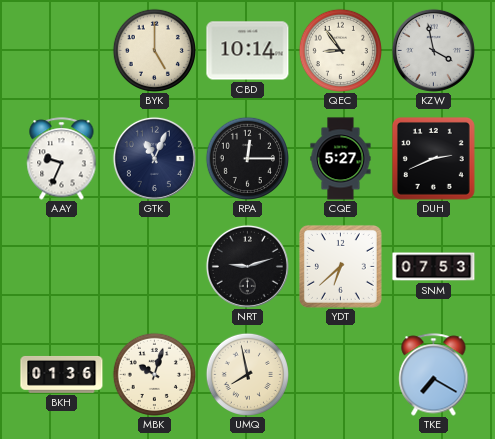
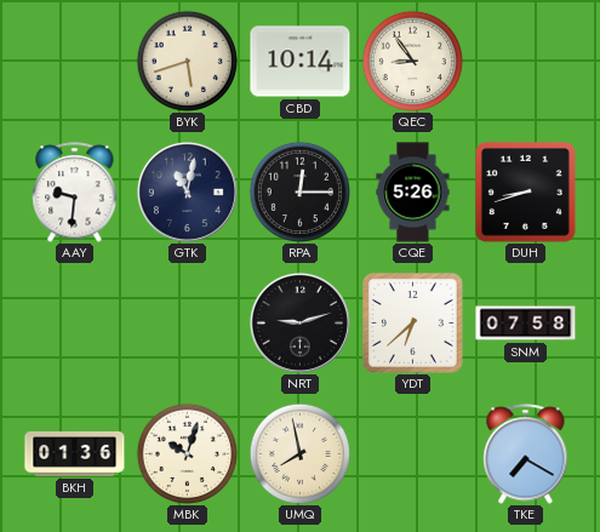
BYK: 5:00 -> 5:42 (187, 61)
KZW: 3:58 -> none (433, 50)
AAY: 9:34 -> 9:31 (75, 193)
GTK: 11:04 -> 11:02 (187, 191)
CQE: 5:27 -> 5:26 (413, 193)
DUH: 2:41 -> 8:42 (525, 191)
SNM: 07:53 -> 07:58 (526, 324)
